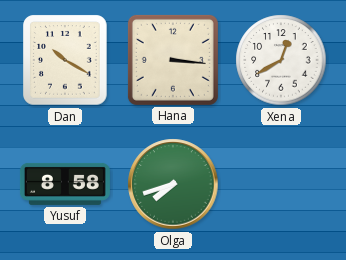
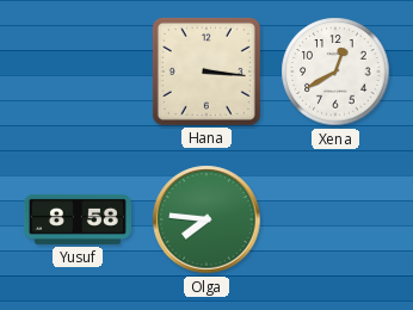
Dan: 10:20 -> none (66, 60)
Olga: 7:42 -> 7:46 (207, 219)
